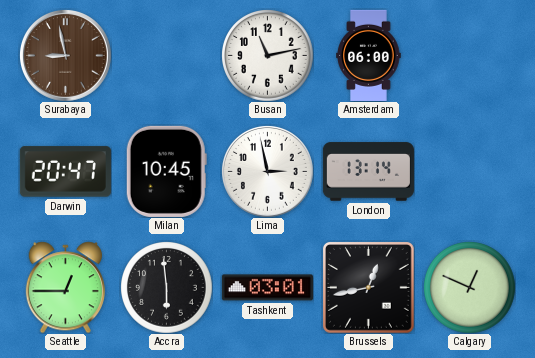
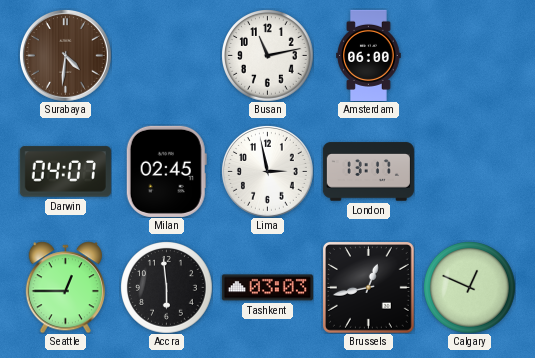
Surabaya: 8:58 -> 4:31 (66, 56)
Darwin: 20:47 -> 04:07 (65, 172)
Milan: 10:45 -> 02:45 (166, 171)
London: 13:14 -> 13:17 (368, 172)
Tashkent: 03:01 -> 03:03 (267, 288)
